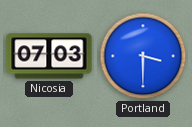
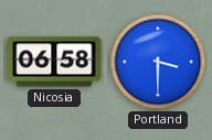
Nicosia: 07:03 -> 06:58 (54, 62)
